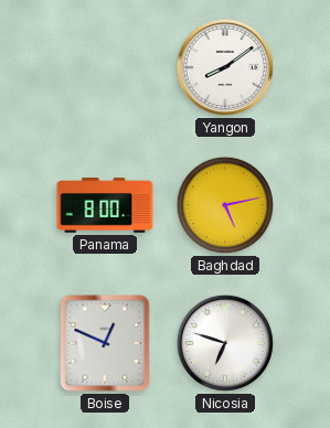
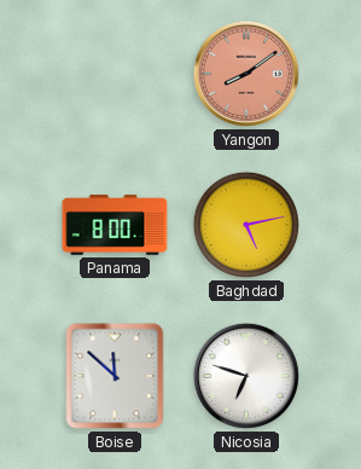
Yangon dial: white -> salmon (246, 74)
Boise: 12:49 -> 11:52 (115, 376)
